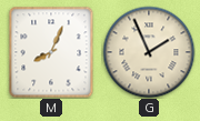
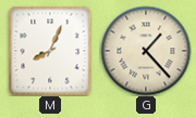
G: 1:56 -> 1:23 (146, 51)
